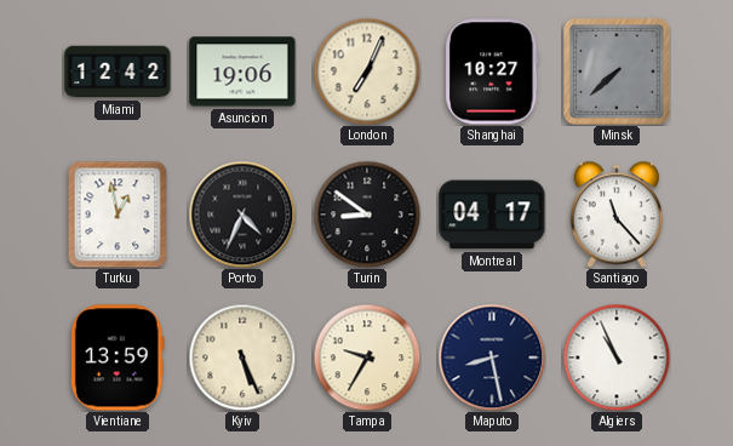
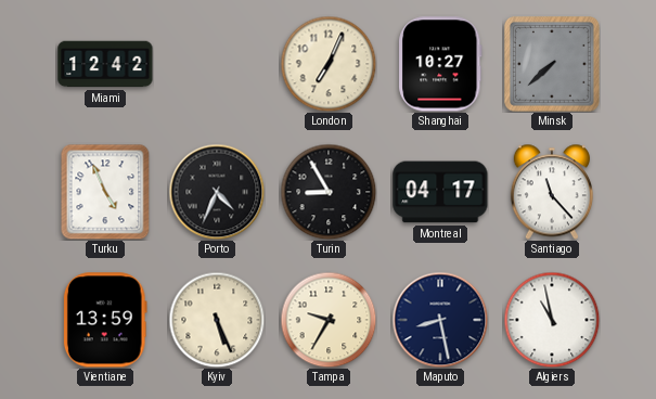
Asuncion: 19:06 -> none (242, 72)
Turku: 12:58 -> 4:56 (105, 192)
Turin: 8:51 -> 8:55 (329, 192)
Algiers: 10:56 -> 10:58 (552, 320)
